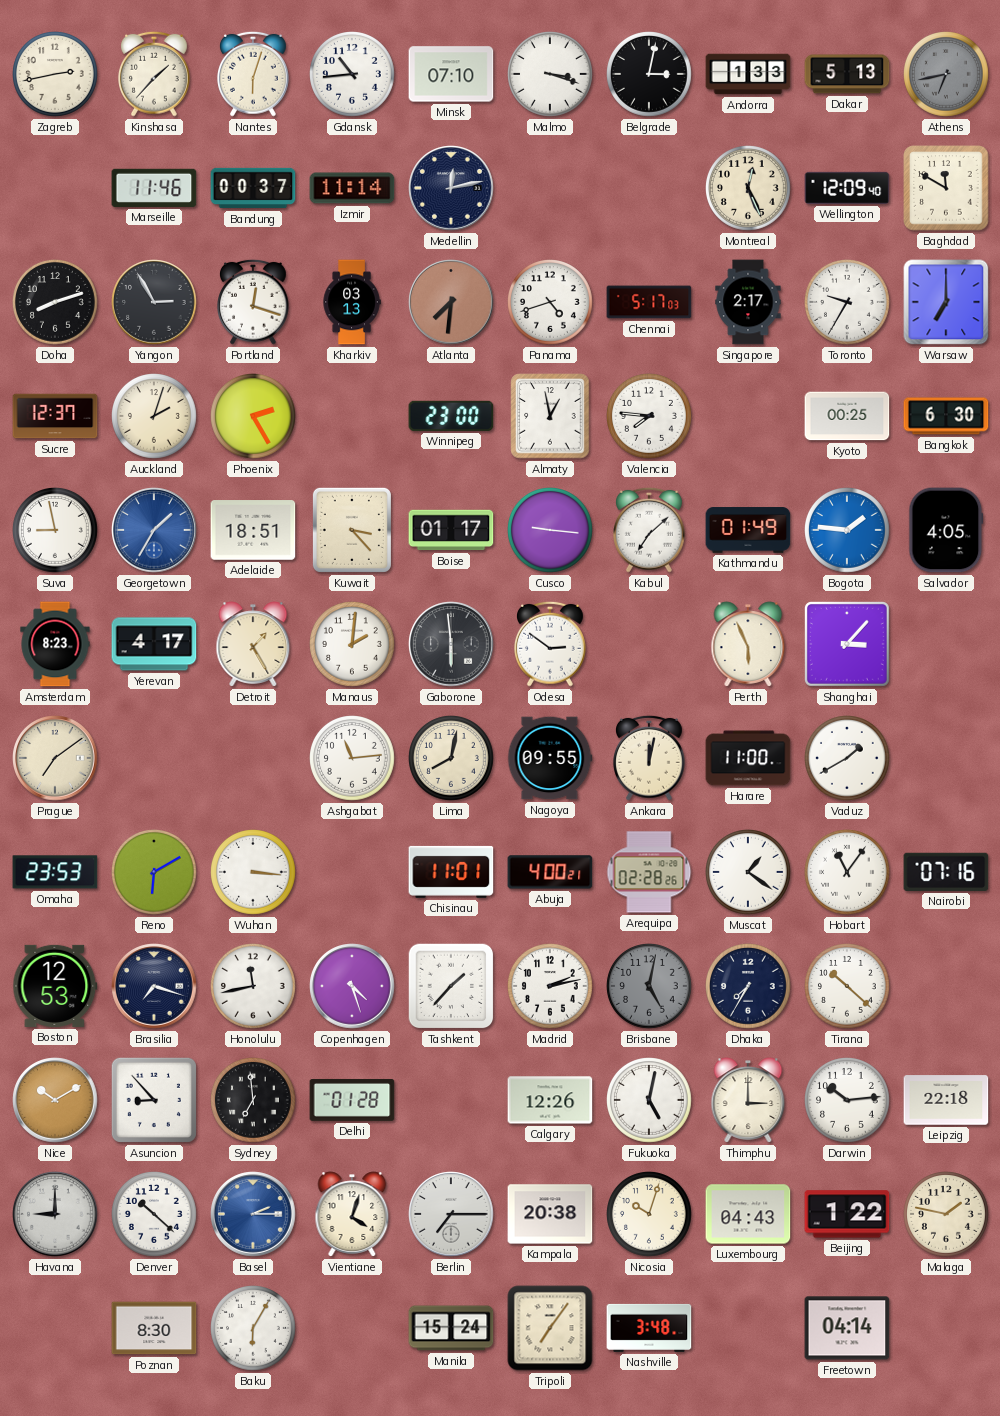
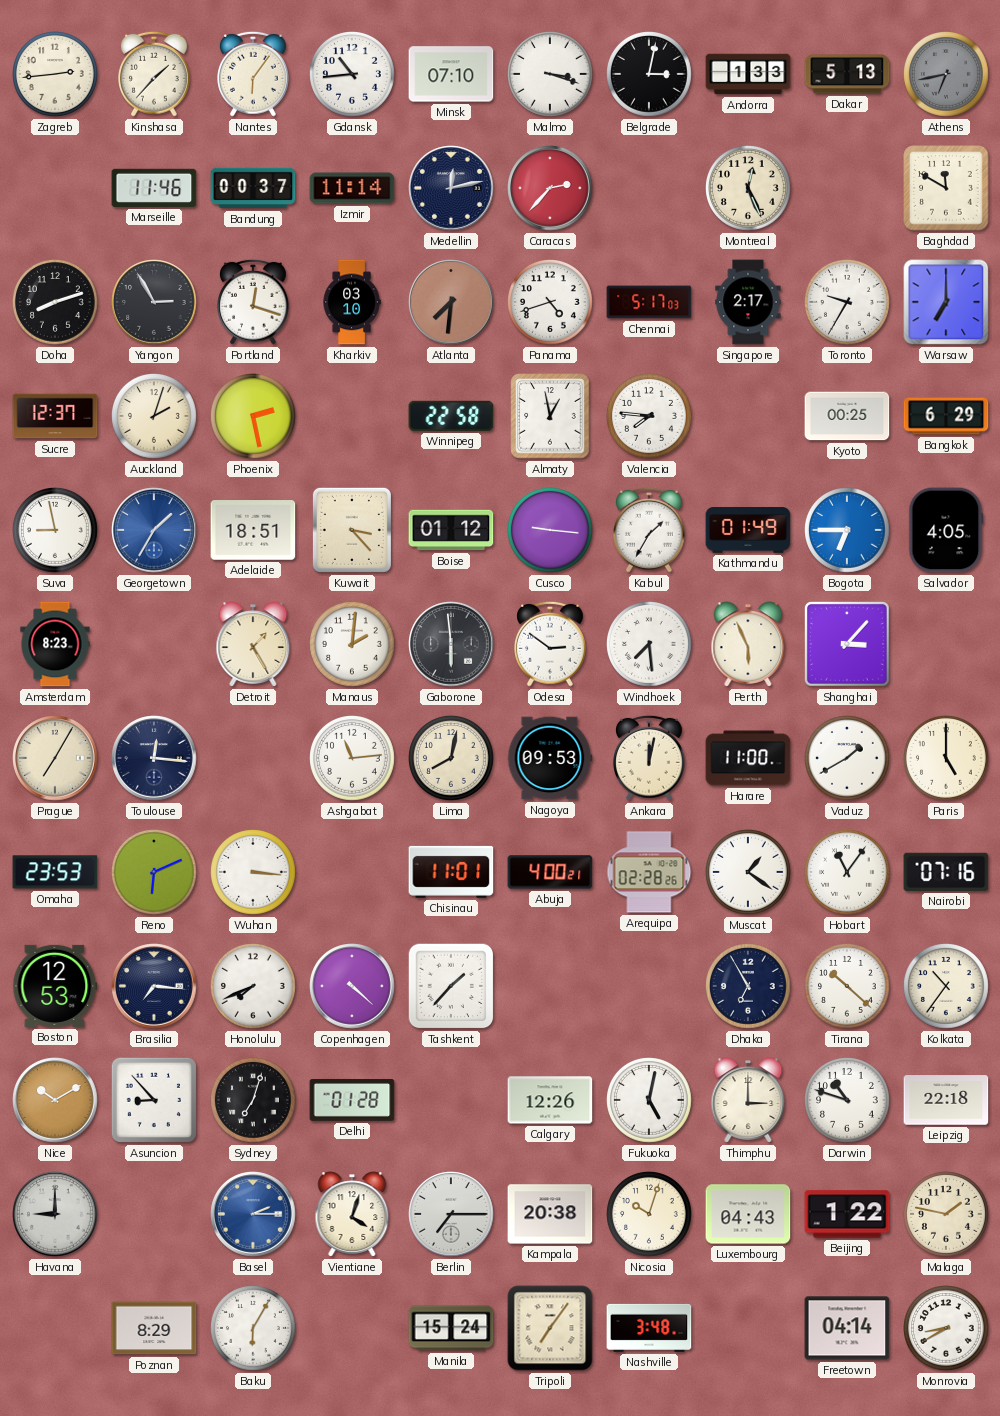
Zagreb: 2:43 -> 2:44 (56, 75)
Nantes: 6:03 -> 6:06 (254, 74)
Caracas: none -> 2:37 (550, 188)
Wellington: 12:09 -> none (847, 188)
Kharkiv: 03:13 -> 03:10 (352, 302)
Phoenix: 2:25 -> 2:28 (254, 417)
Winnipeg: 23:00 -> 22:58 (451, 416)
Bangkok: 6:30 -> 6:29 (946, 416)
Boise: 01:17 -> 01:12 (451, 530)
Kabul: 7:08 -> 1:35 (650, 530)
Bogota: 1:46 -> 6:45 (848, 531)
Yerevan: 4:17 -> none (154, 644)
Windhoek: none -> 7:29 (650, 645)
Prague: 7:09 -> 7:05 (55, 758)
Toulouse: none -> 12:16 (154, 758)
Nagoya: 09:55 -> 09:53 (550, 758)
Paris: none -> 5:00 (947, 759)
Reno: 6:10 -> 6:11 (155, 873)
Brasilia: 7:18 -> 7:16 (154, 986)
Honolulu: 11:43 -> 7:41 (254, 987)
Copenhagen: 4:27 -> 4:22 (352, 986)
Madrid: 2:13 -> none (551, 987)
Brisbane: 5:02 -> none (650, 987)
Dhaka: 7:35 -> 6:55 (749, 987)
Kolkata: none -> 10:36 (947, 987)
Sydney: 6:59 -> 7:03 (254, 1101)
Darwin: 10:14 -> 10:48 (848, 1101)
Denver: 10:22 -> none (155, 1215)
Poznan: 8:30 -> 8:29 (154, 1328)
Monrovia: none -> 8:40 (947, 1329)
